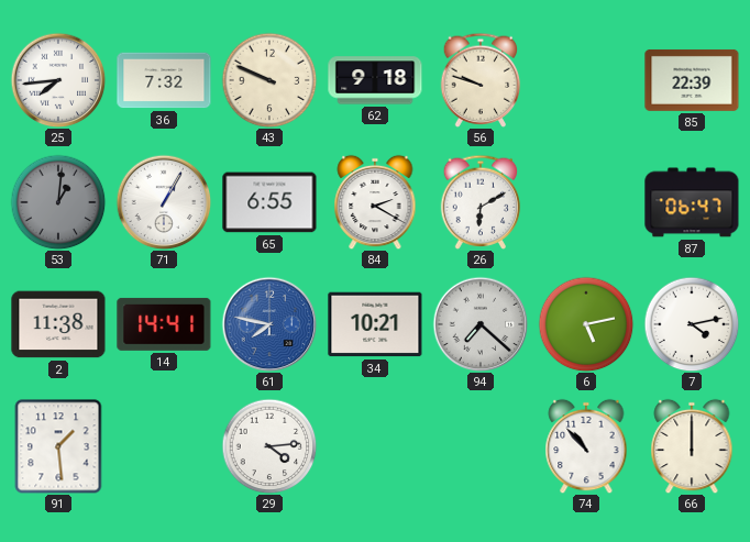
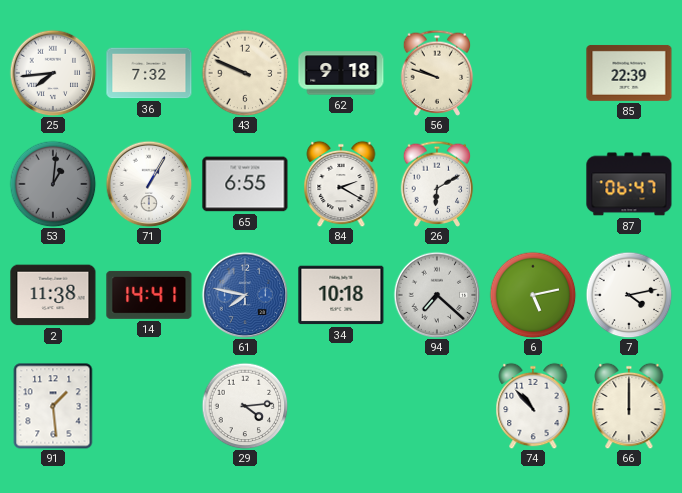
34: 10:21 -> 10:18 (341, 295)
